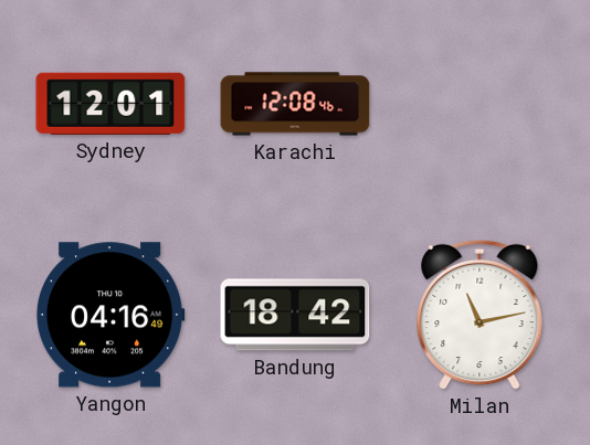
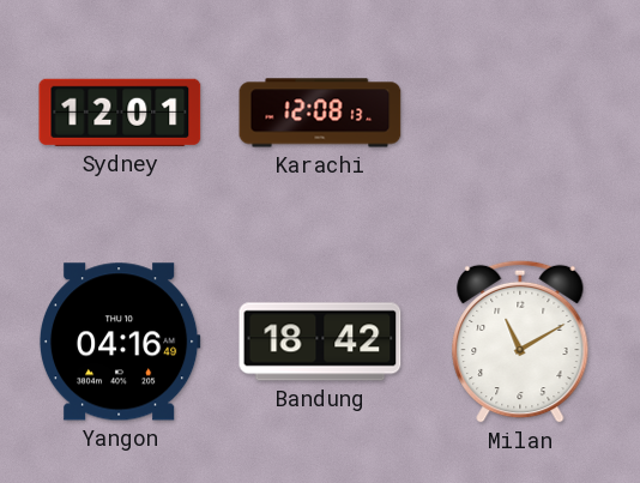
Karachi: 12:08:46 -> 12:08:13 (320, 113)
Milan: 11:13 -> 11:10 (520, 342)
